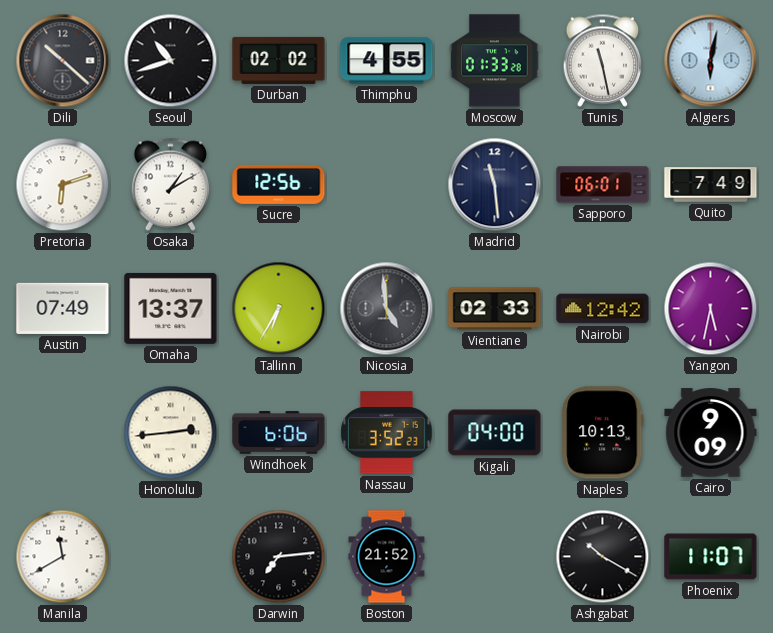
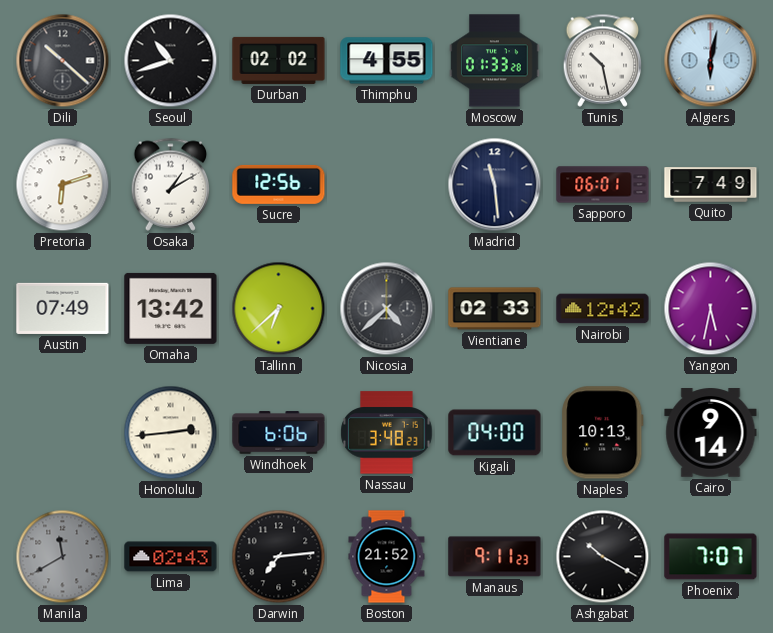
Tunis: 11:28 -> 10:28 (603, 60)
Omaha: 13:37 -> 13:42 (171, 308)
Tallinn: 6:35 -> 6:38 (279, 309)
Nicosia: 4:59 -> 4:38 (387, 309)
Nassau: 3:52 -> 3:48 (387, 433)
Cairo: 9:09 -> 9:14 (711, 433)
Manila dial: white -> grey (63, 557)
Lima: none -> 02:43 (171, 557)
Manaus: none -> 9:11 (495, 557)
Phoenix: 11:07 -> 7:07 (711, 557)
